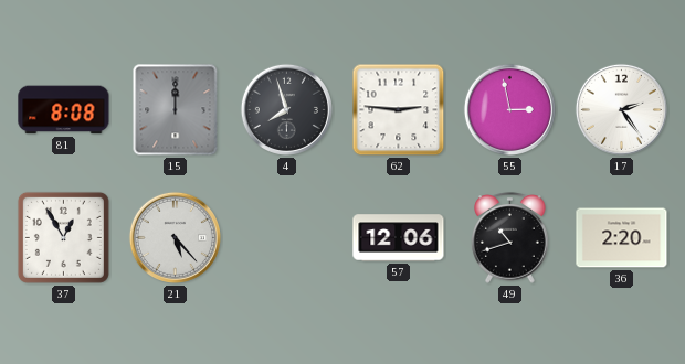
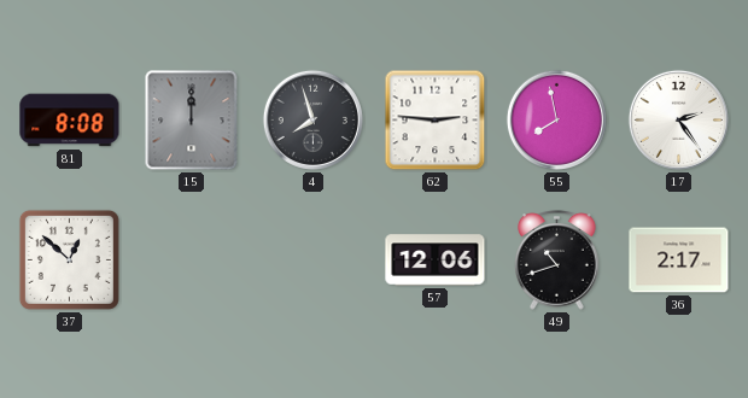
55: 2:58 -> 7:58 (556, 119)
37: 12:55 -> 12:52 (69, 259)
21: 5:23 -> none (175, 237)
36: 2:20 -> 2:17 (679, 261)
